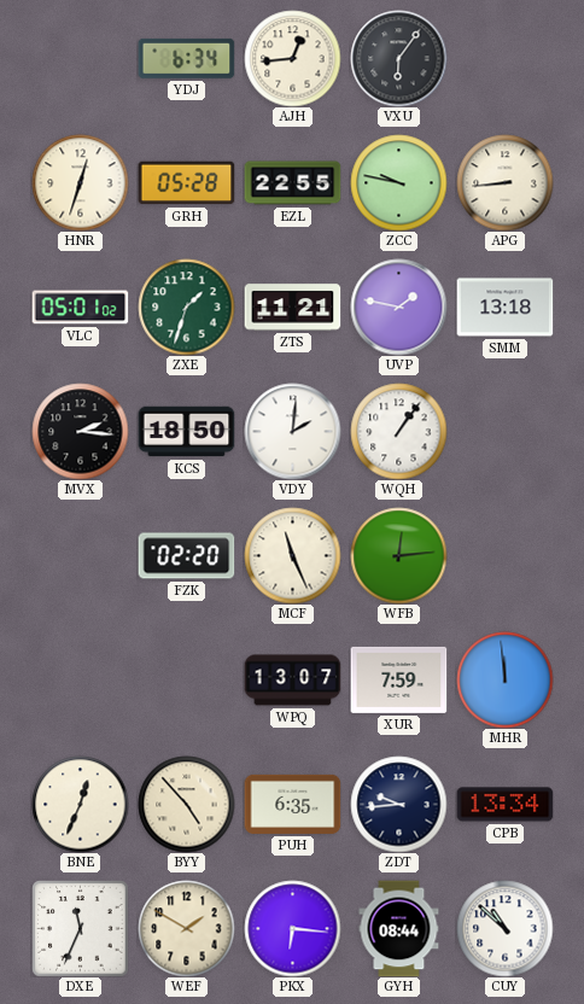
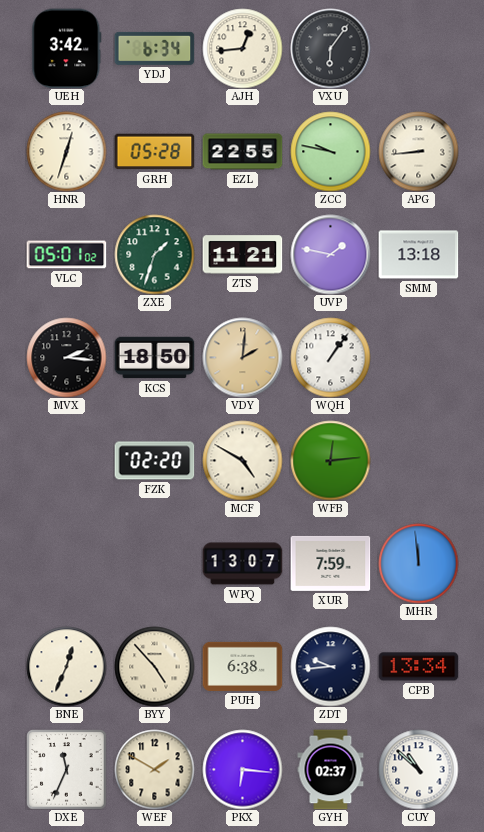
UEH: none -> 3:42 (67, 48)
VDY dial: white -> champagne (242, 357)
MCF: 11:26 -> 4:50 (242, 460)
PUH: 6:35 -> 6:38 (242, 666)
GYH: 08:44 -> 02:37 (331, 769)
